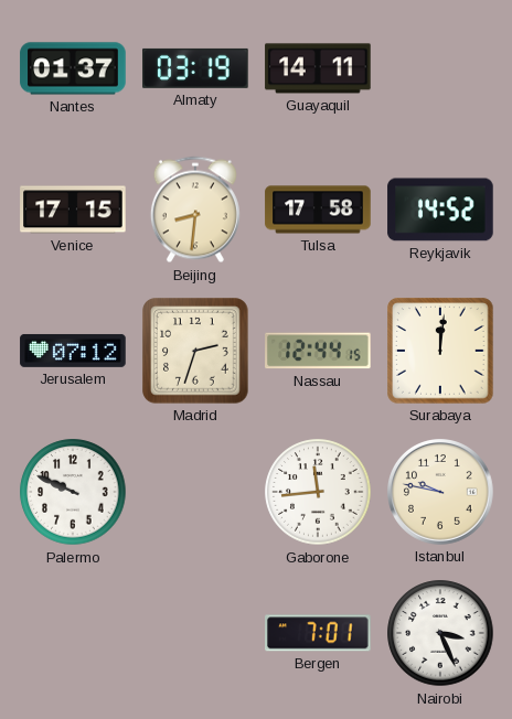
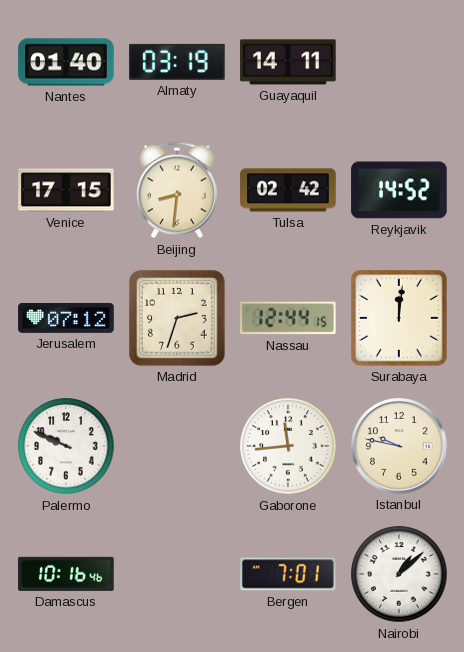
Nantes: 01:37 -> 01:40 (66, 62)
Tulsa: 17:58 -> 02:42 (288, 190)
Damascus: none -> 10:16 (66, 574)
Nairobi: 3:26 -> 1:08 (399, 574)
